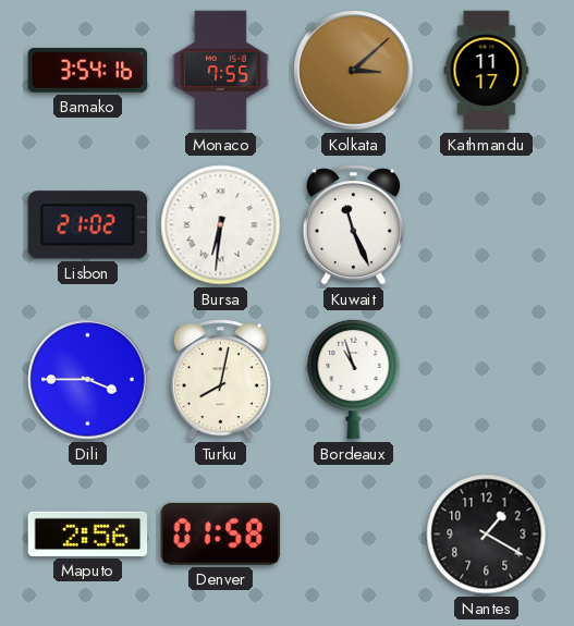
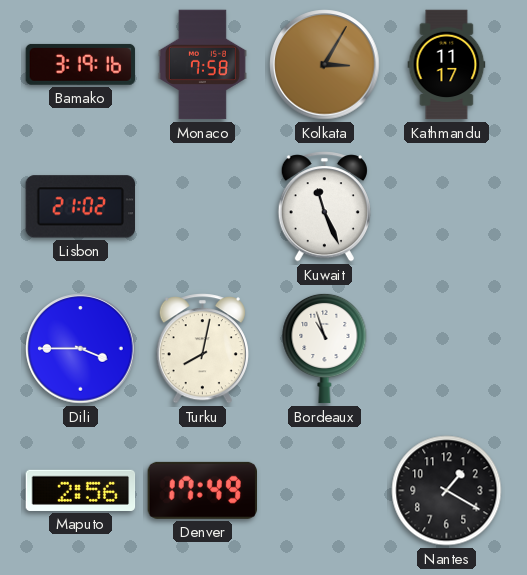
Bamako: 3:54 -> 3:19 (81, 64)
Monaco: 7:55 -> 7:58 (202, 65)
Kolkata: 3:08 -> 3:05 (325, 65)
Bursa: 6:31 -> none (221, 225)
Denver: 01:58 -> 17:49 (202, 490)
